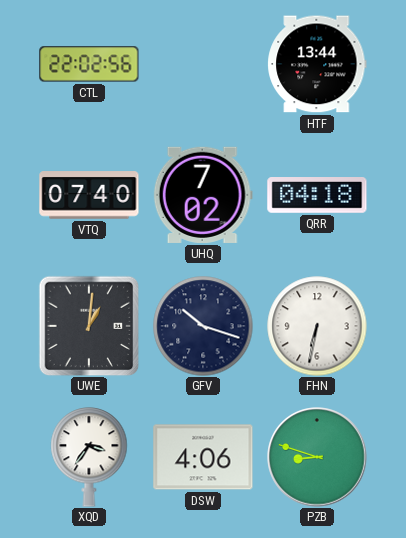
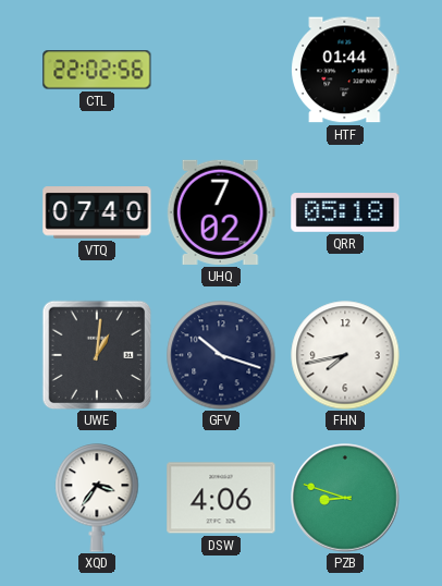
HTF: 13:44 -> 01:44 (345, 70)
QRR: 04:18 -> 05:18 (345, 213)
FHN: 6:32 -> 7:43 (345, 355)
